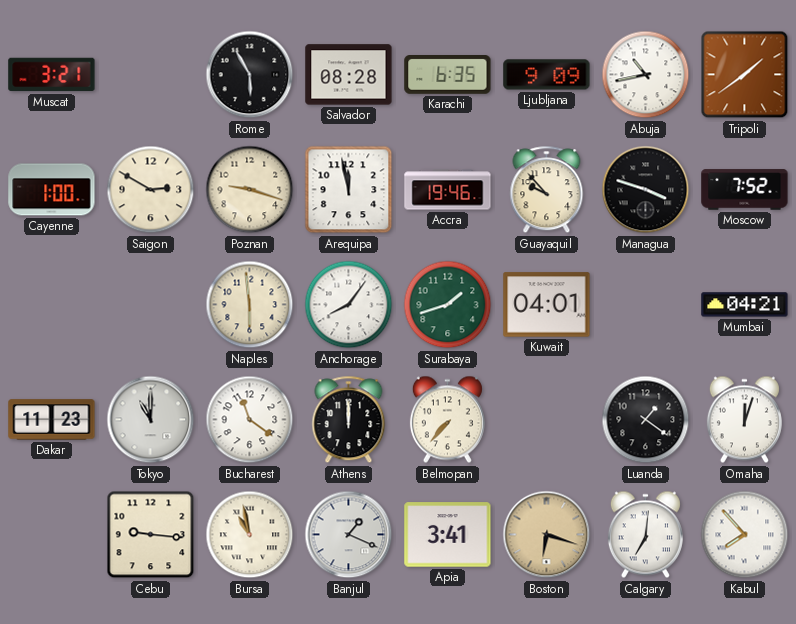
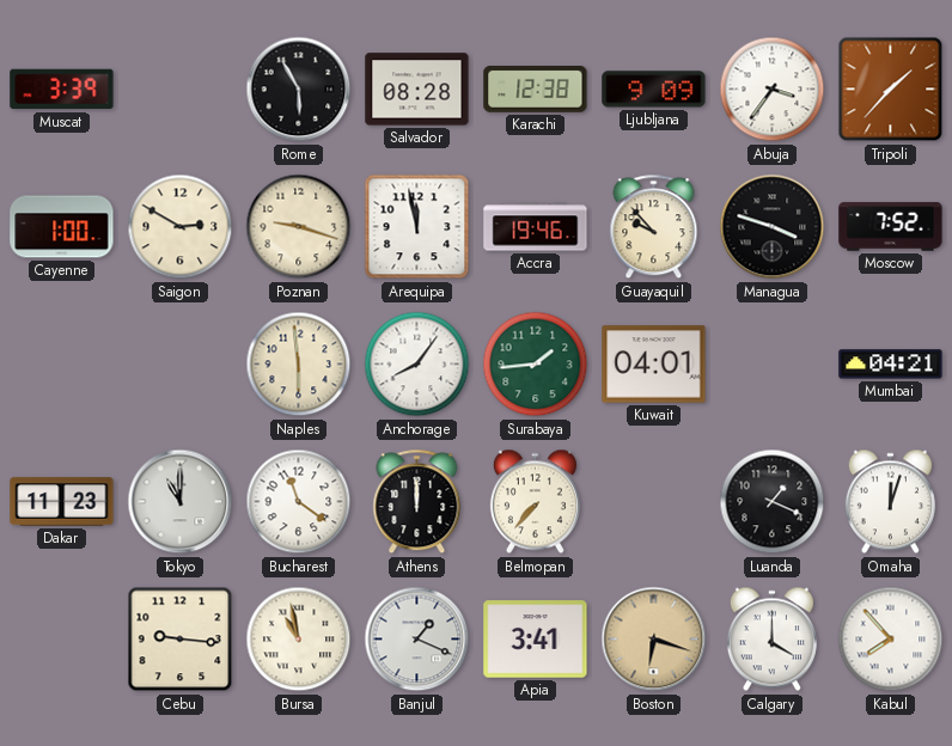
Muscat: 3:21 -> 3:39 (62, 90)
Karachi: 6:35 -> 12:38 (536, 90)
Abuja: 10:43 -> 3:36 (773, 90)
Tripoli: 1:39 -> 1:37 (891, 90)
Surabaya: 1:42 -> 1:44 (536, 365)
Luanda: 1:21 -> 1:19 (773, 502)
Calgary: 7:01 -> 4:00 (771, 640)
